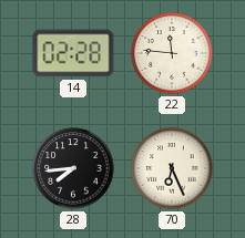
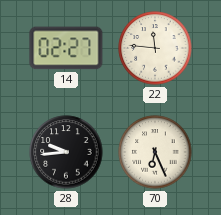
14: 02:28 -> 02:27 (66, 48)
28: 7:44 -> 9:44 (66, 152)
